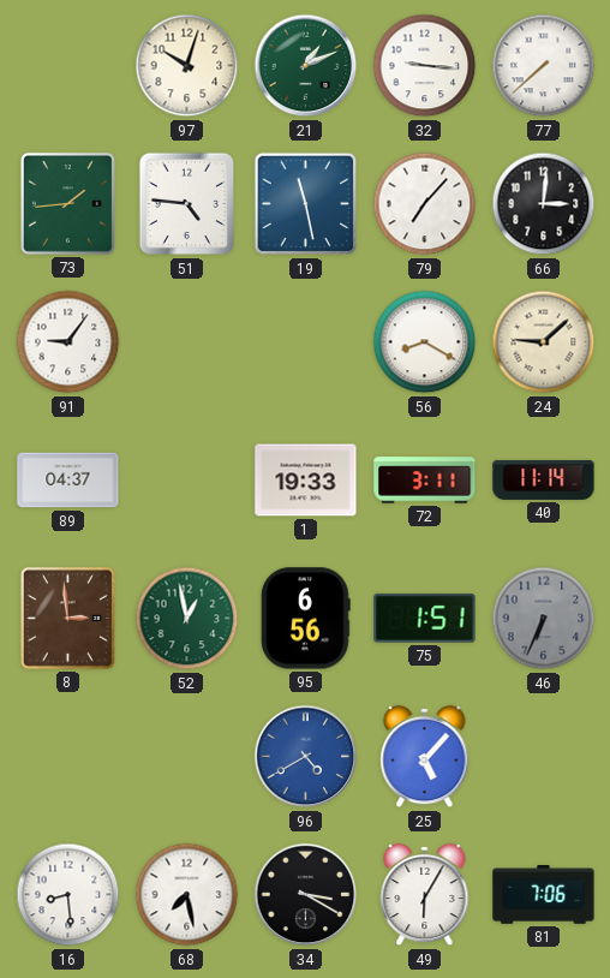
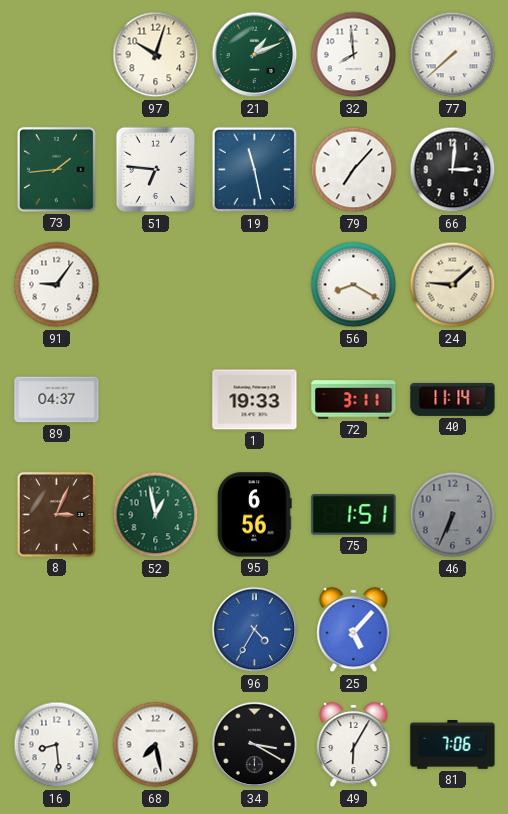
32: 9:16 -> 7:59 (354, 55)
51: 4:46 -> 6:46 (156, 170)
8: 2:59 -> 3:04 (56, 514)
96: 4:40 -> 4:35 (255, 630)
